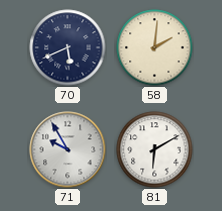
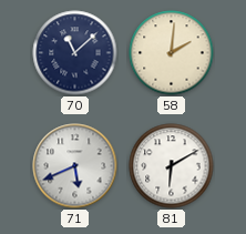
70: 5:41 -> 11:08 (75, 53)
71: 9:55 -> 5:41 (75, 166)
